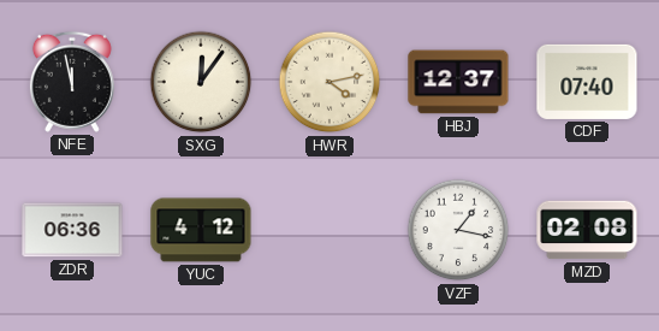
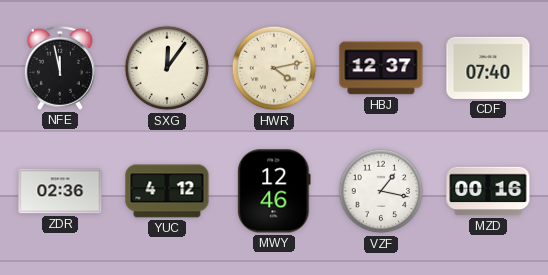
ZDR: 06:36 -> 02:36 (60, 191)
MWY: none -> 12:46 (274, 191)
MZD: 02:08 -> 00:16 (488, 191)
